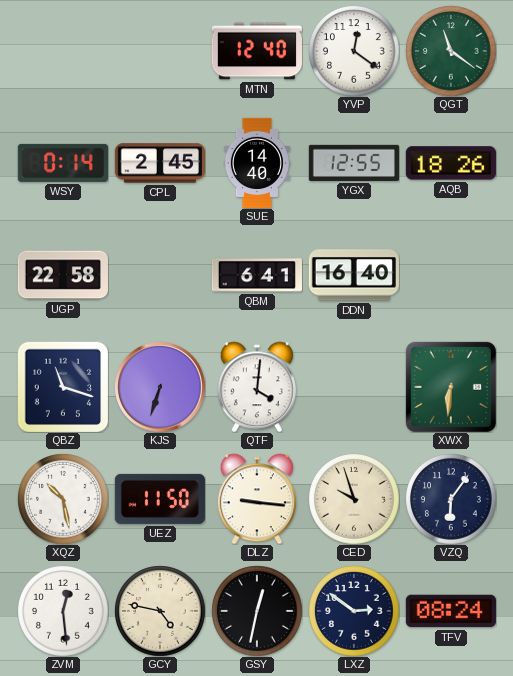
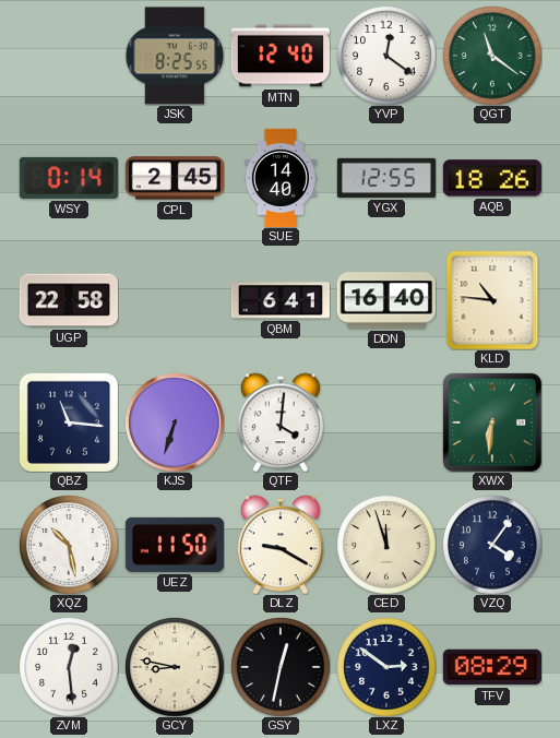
JSK: none -> 8:25 (174, 56)
KLD: none -> 10:46 (492, 300)
QBZ: 11:18 -> 11:16 (69, 422)
DLZ: 9:16 -> 9:20 (281, 545)
CED: 9:57 -> 11:57 (386, 545)
VZQ: 6:06 -> 4:06 (492, 545)
GCY: 4:47 -> 8:47 (175, 667)
TFV: 08:24 -> 08:29 (492, 667)
